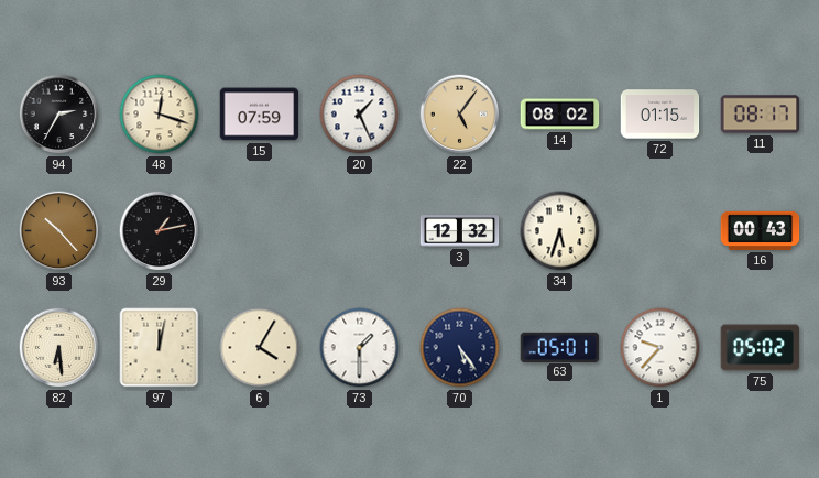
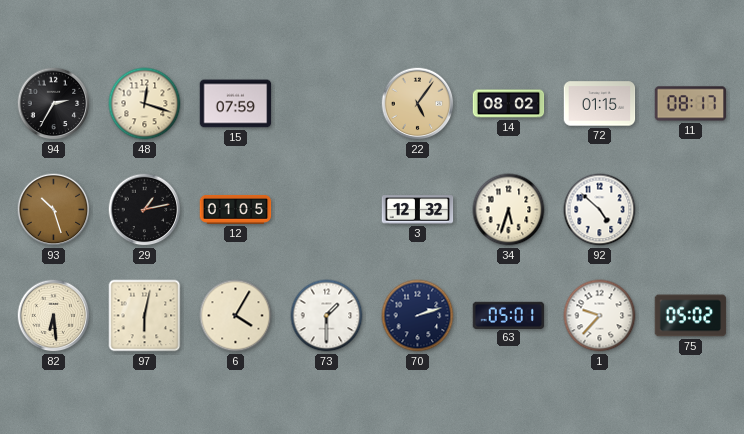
20: 1:26 -> none (360, 115)
93: 10:23 -> 10:27 (54, 210)
12: none -> 01:05 (236, 209)
92: none -> 4:52 (600, 210)
16: 00:43 -> none (761, 230)
97: 12:02 -> 6:02 (145, 316)
70: 5:24 -> 2:12 (418, 316)
